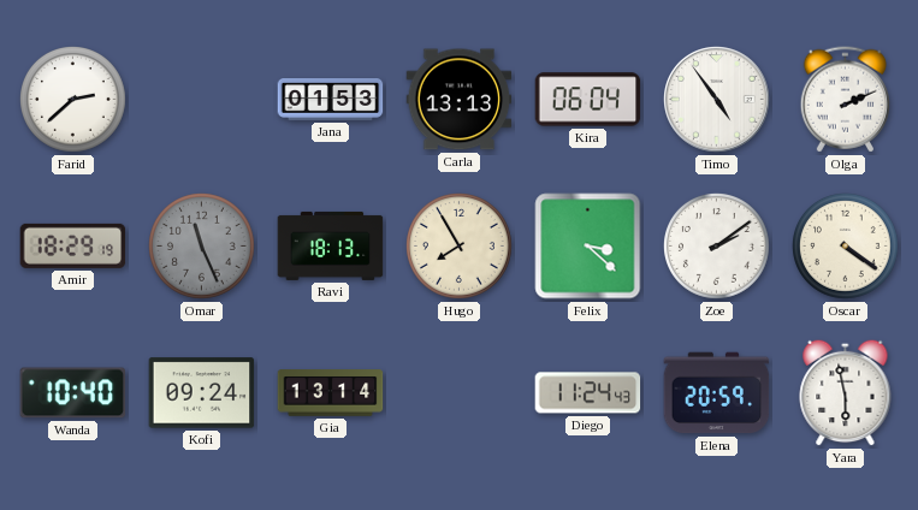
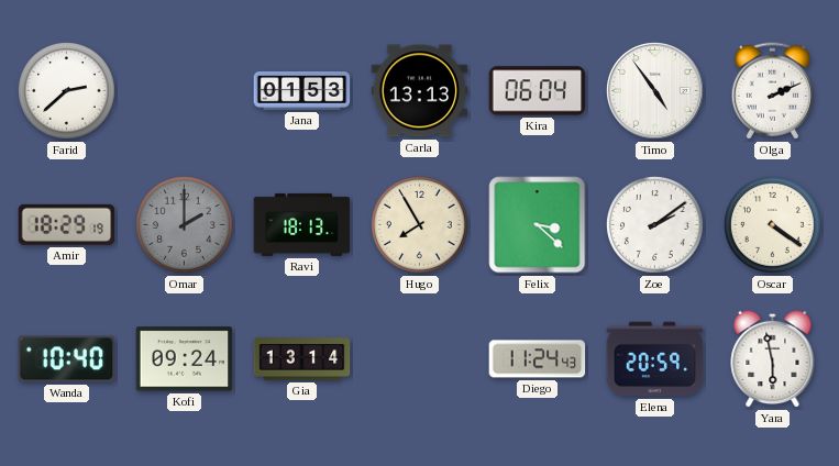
Omar: 11:26 -> 2:00 (185, 225)
